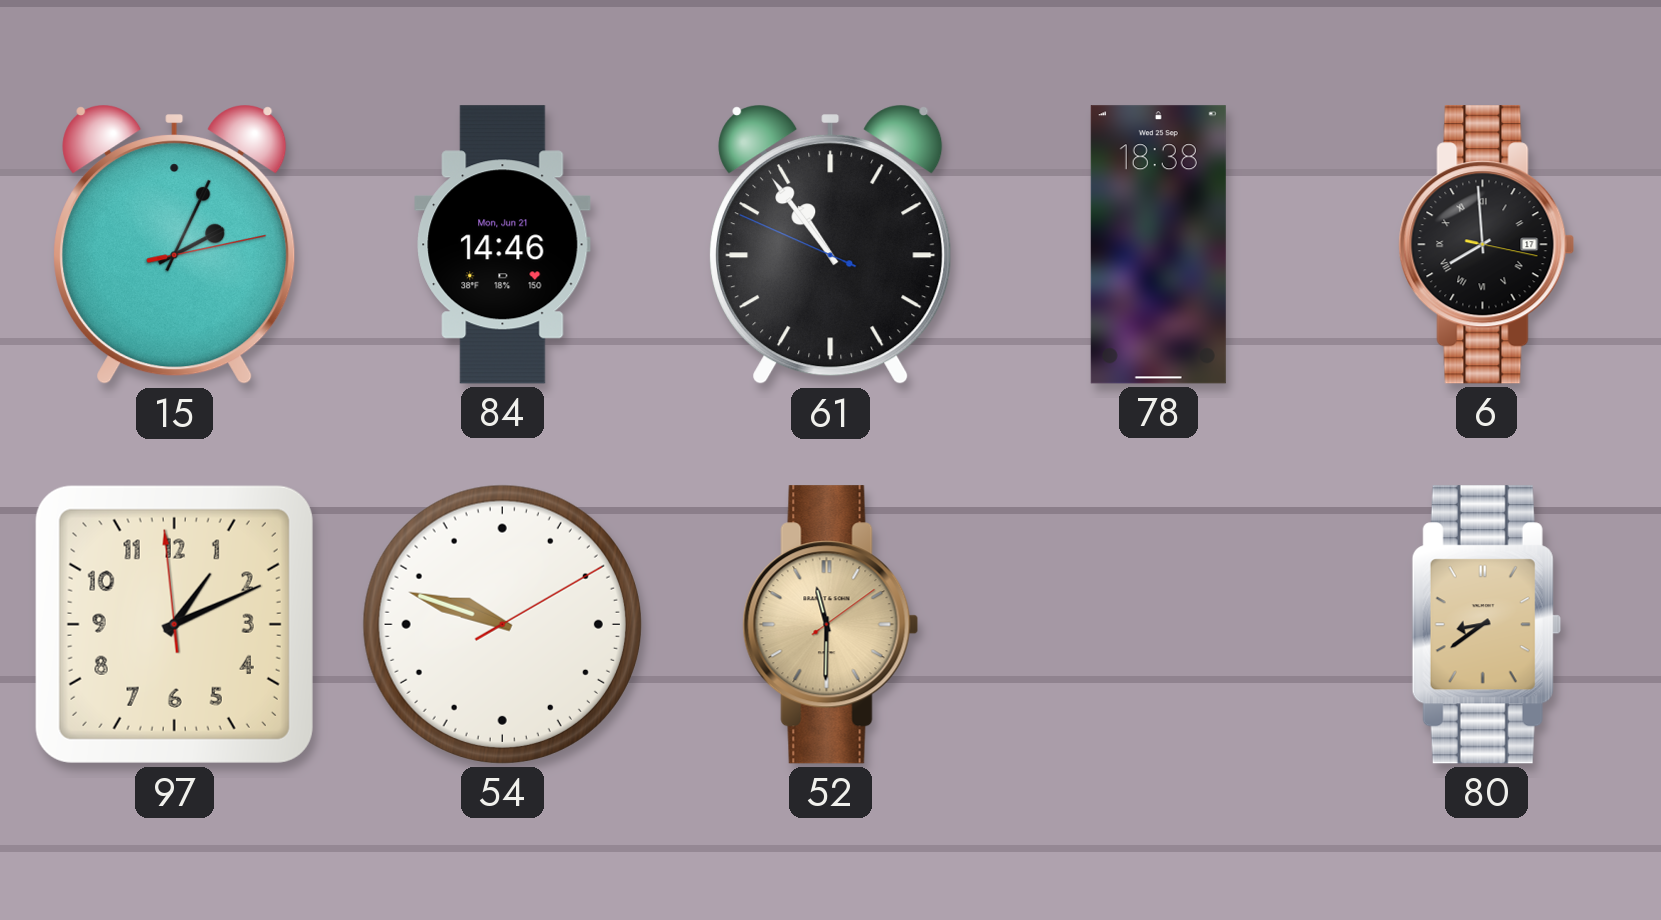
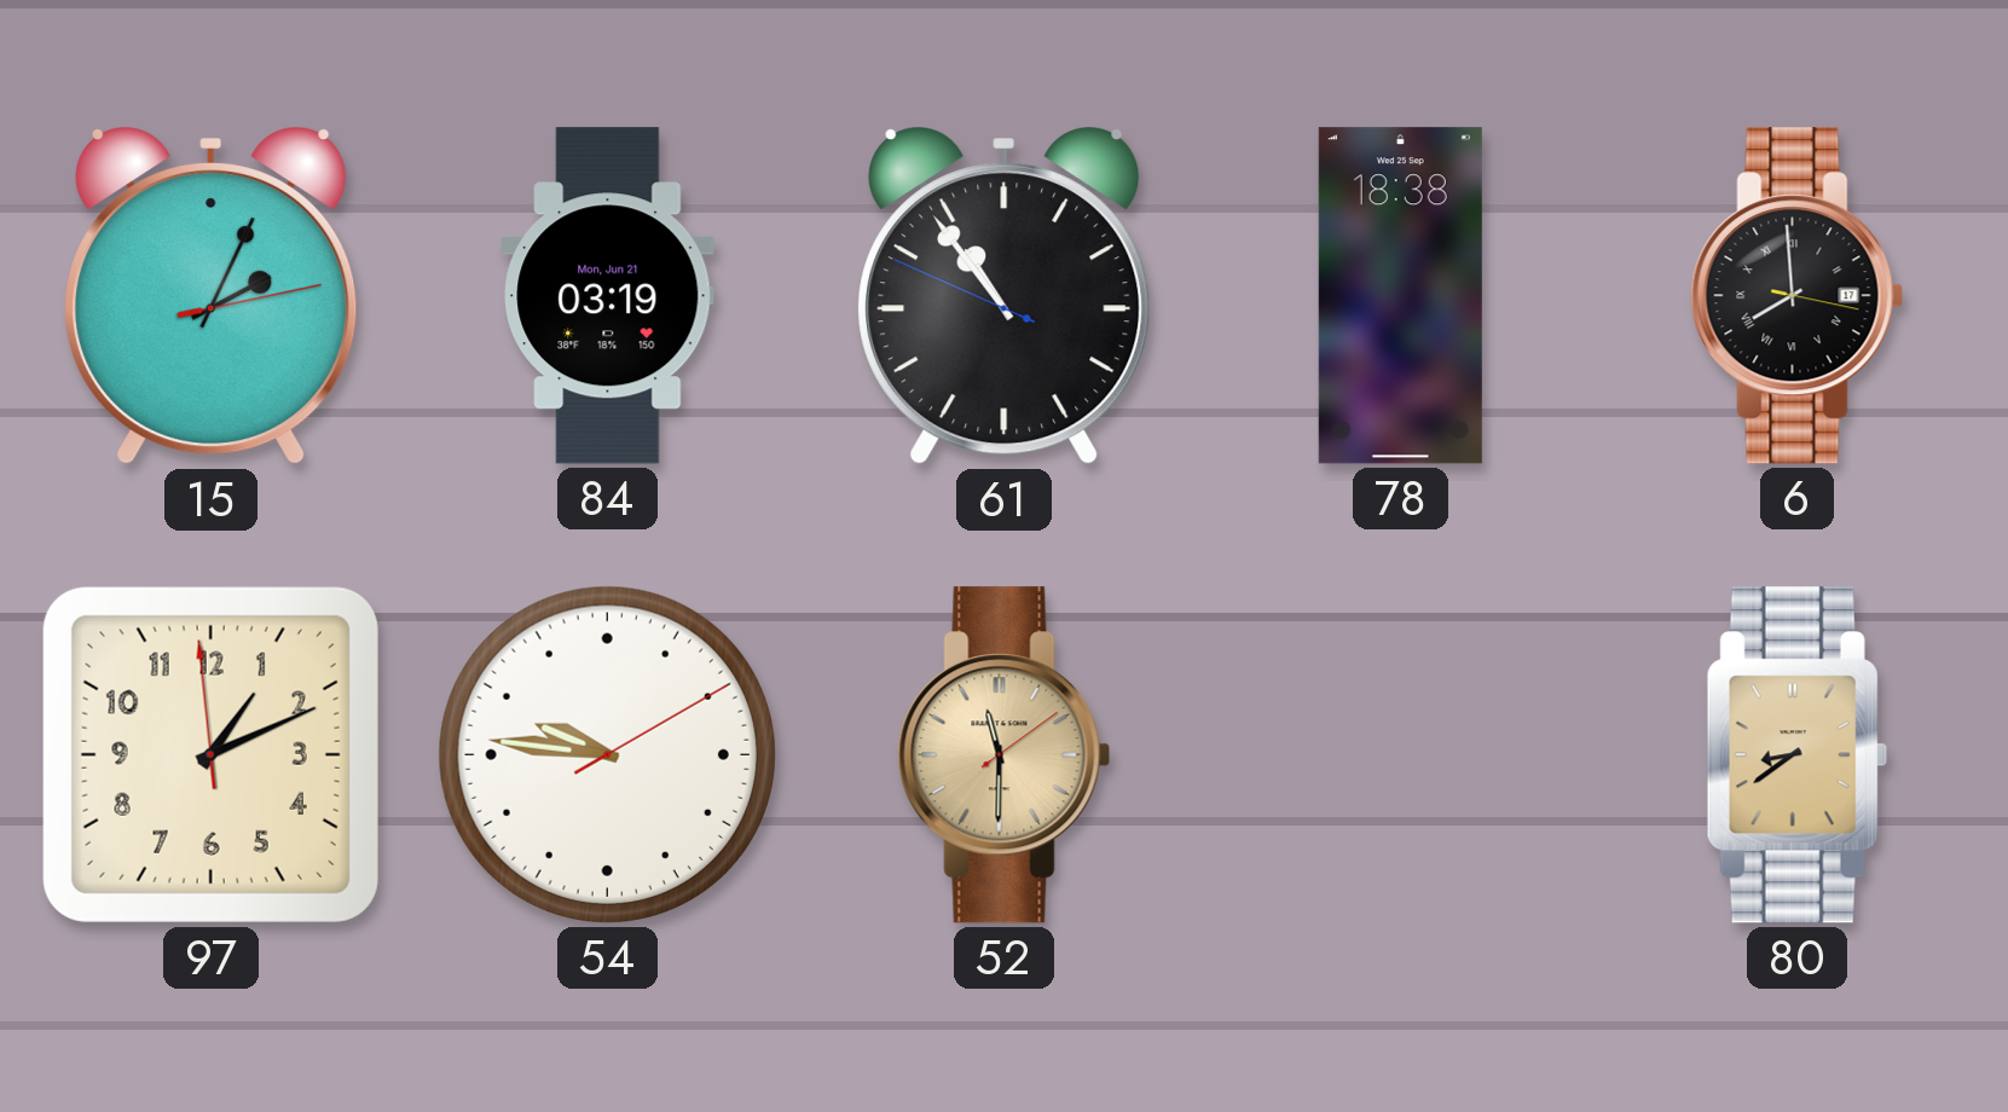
84: 14:46 -> 03:19 (608, 296)
54: 9:48 -> 9:46 (607, 754)
